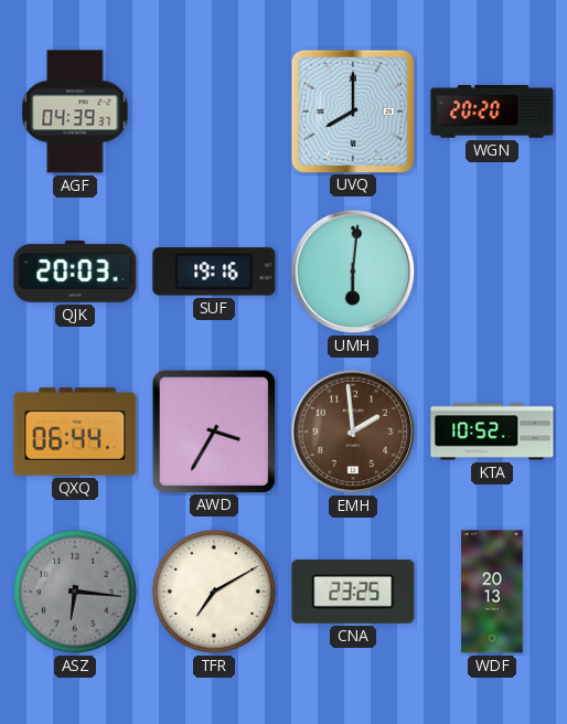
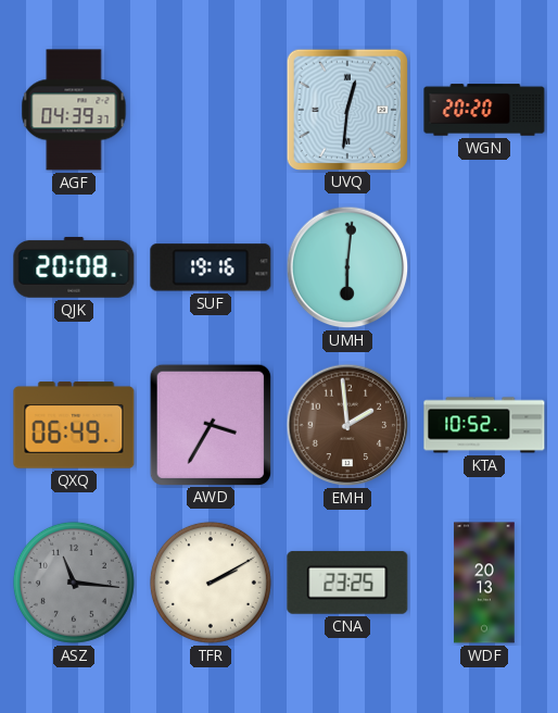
UVQ: 8:00 -> 12:31 (346, 109)
QJK: 20:03 -> 20:08 (74, 267)
QXQ: 06:44 -> 06:49 (74, 425)
ASZ: 6:16 -> 11:16 (74, 583)
TFR: 7:10 -> 2:10 (211, 583)
